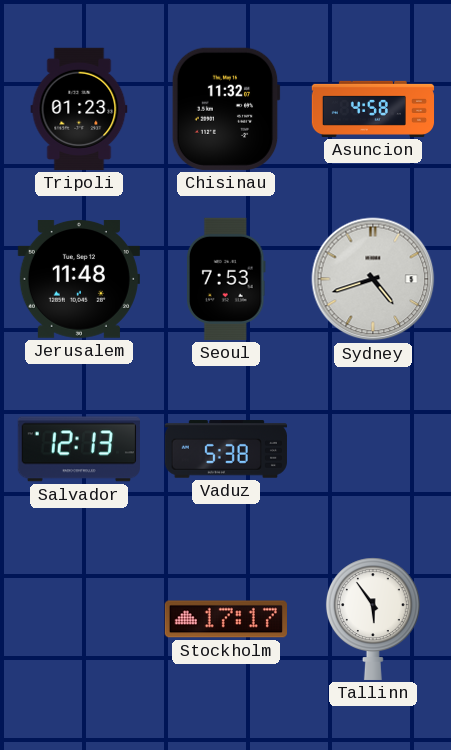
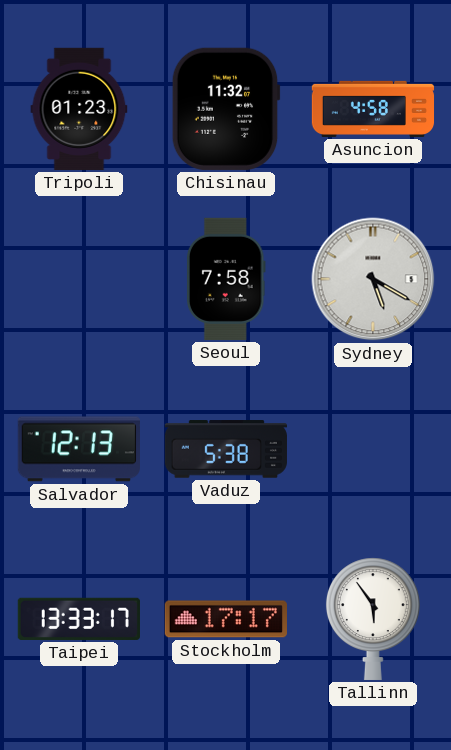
Jerusalem: 11:48 -> none (79, 280)
Seoul: 7:53 -> 7:58 (226, 279)
Sydney: 4:42 -> 5:20 (373, 279)
Taipei: none -> 13:33 (79, 619)
